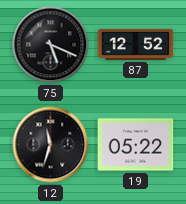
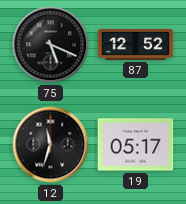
19: 05:22 -> 05:17 (136, 145)
